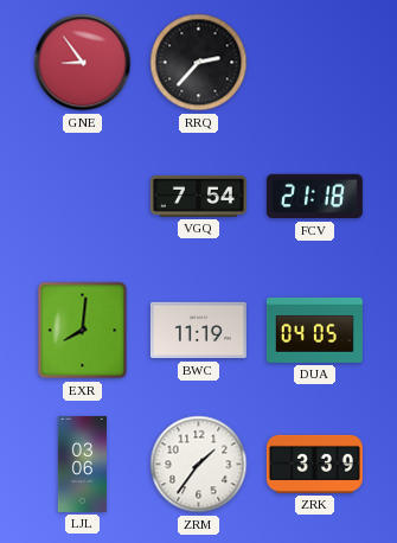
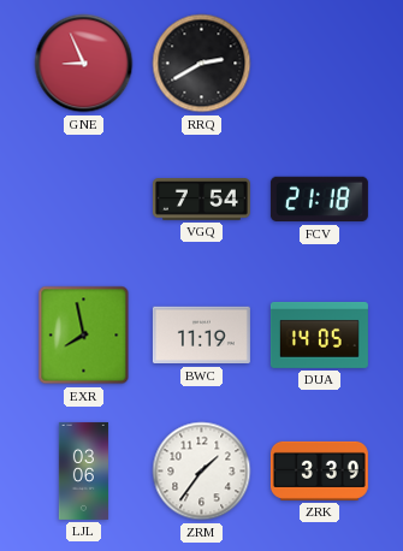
GNE: 8:54 -> 8:56 (84, 64)
RRQ: 2:37 -> 2:40 (202, 64)
EXR: 8:01 -> 7:58 (84, 336)
DUA: 04:05 -> 14:05 (319, 334)
